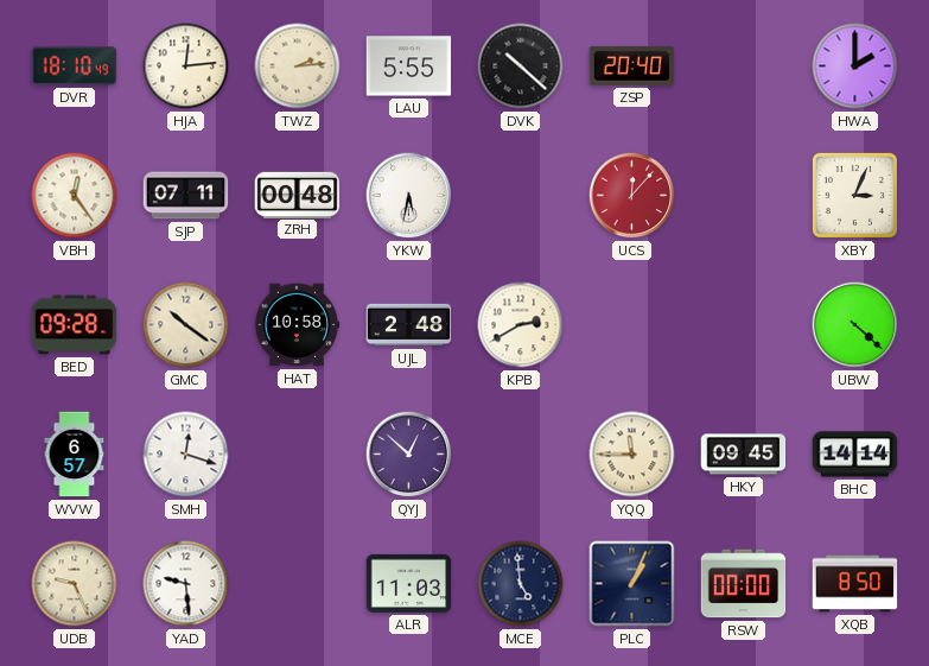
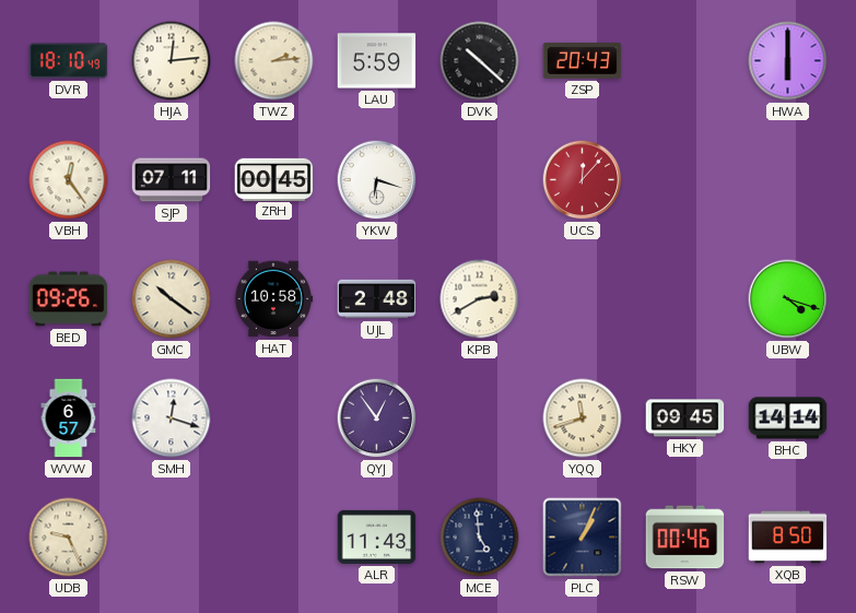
LAU: 5:55 -> 5:59 (377, 61)
ZSP: 20:40 -> 20:43 (583, 60)
HWA: 2:00 -> 6:00 (788, 61)
ZRH: 00:48 -> 00:45 (274, 179)
YKW: 5:32 -> 6:18 (377, 180)
XBY: 3:04 -> none (854, 195)
BED: 09:28 -> 09:26 (69, 299)
UBW: 4:22 -> 4:18 (788, 299)
QYJ: 12:52 -> 12:54 (377, 419)
YQQ: 11:45 -> 11:42 (583, 419)
YAD: 9:29 -> none (186, 584)
ALR: 11:03 -> 11:43 (377, 537)
RSW: 00:00 -> 00:46 (685, 538)
